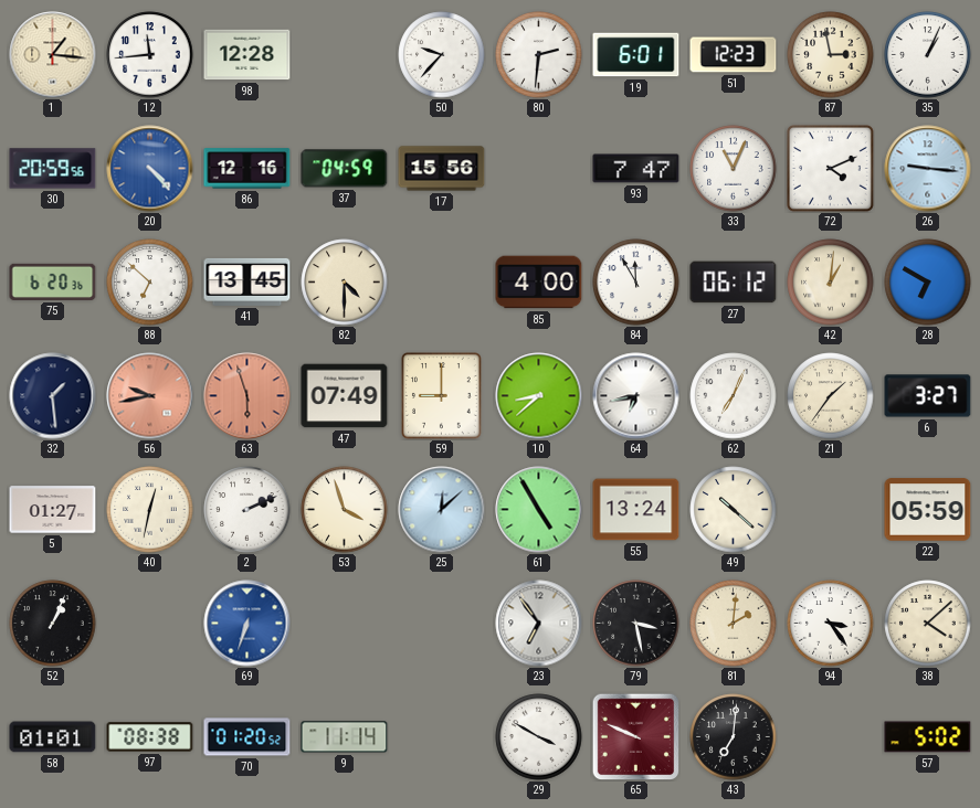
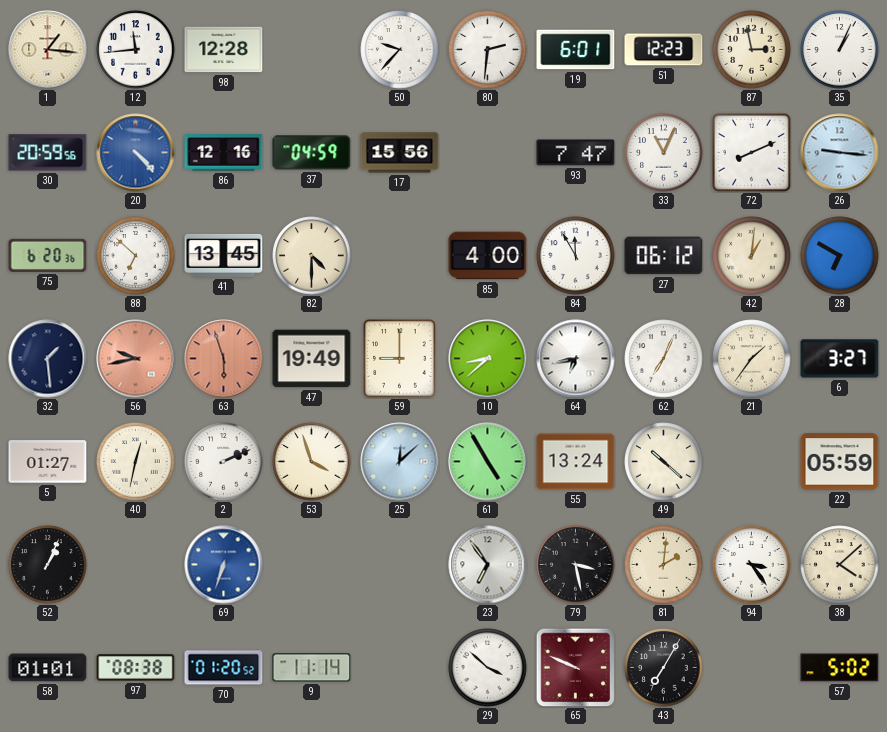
72: 4:11 -> 8:11 (751, 152)
47: 07:49 -> 19:49 (312, 359)
29: 3:50 -> 3:52 (488, 668)
43: 7:01 -> 7:05 (664, 668)
